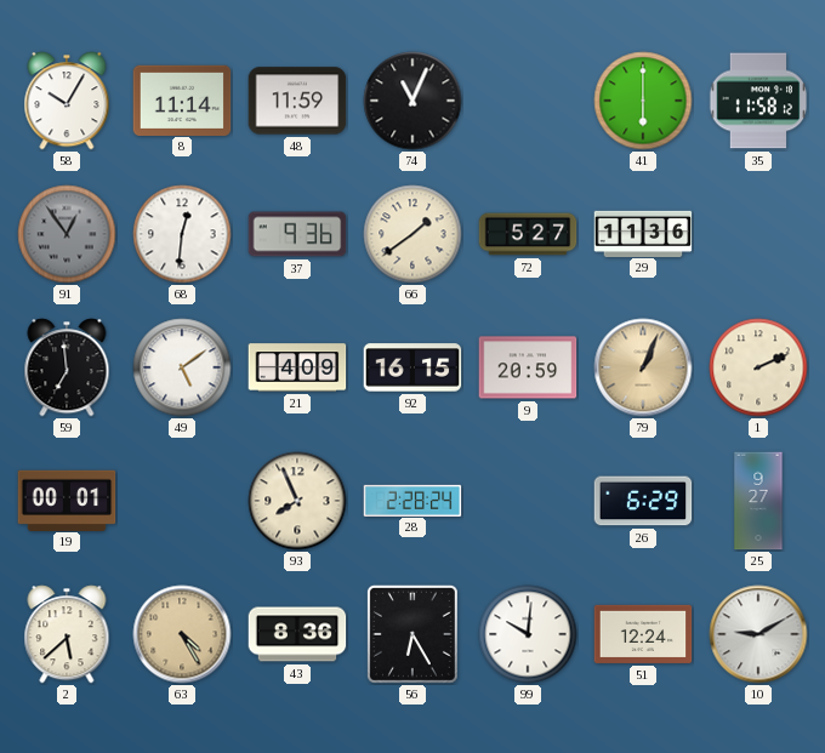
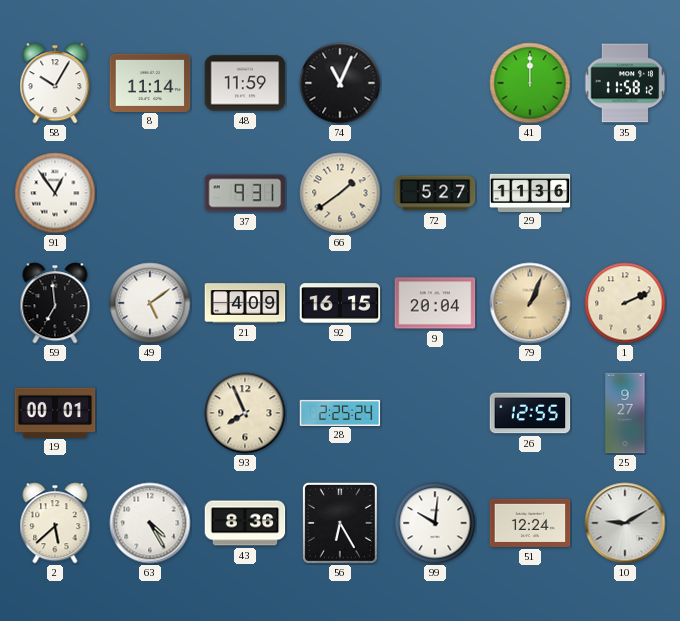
41: 6:00 -> 12:00 (530, 83)
91 dial: grey -> white (55, 193)
68: 12:31 -> none (182, 234)
37: 9:36 -> 9:31 (245, 193)
9: 20:59 -> 20:04 (435, 303)
28: 2:28 -> 2:25 (340, 412)
26: 6:29 -> 12:55 (530, 413)
63 dial: champagne -> white (150, 523)
